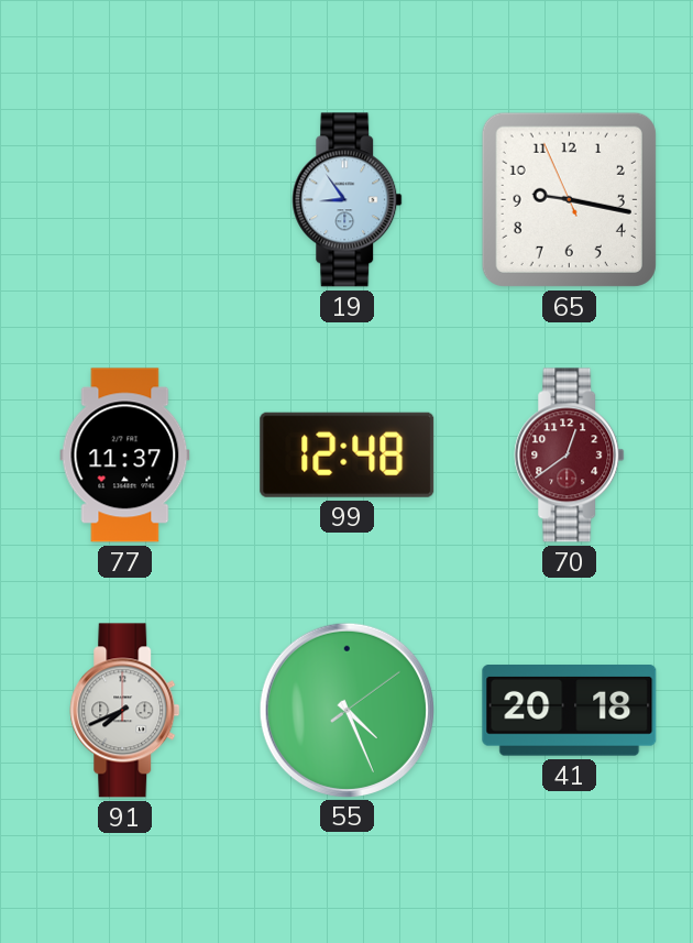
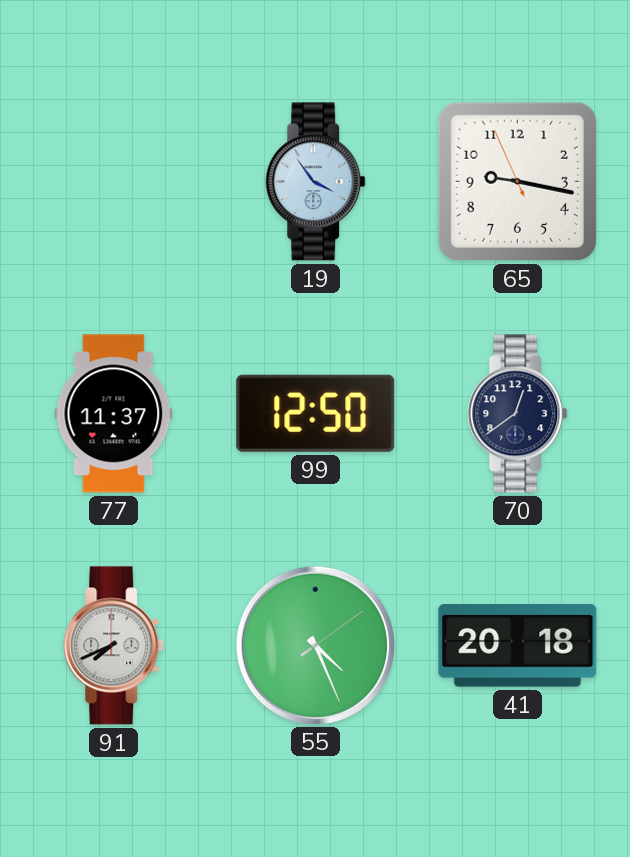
19: 8:54 -> 3:54 (316, 182)
99: 12:48 -> 12:50 (316, 413)
70 dial: burgundy -> navy (518, 414)
